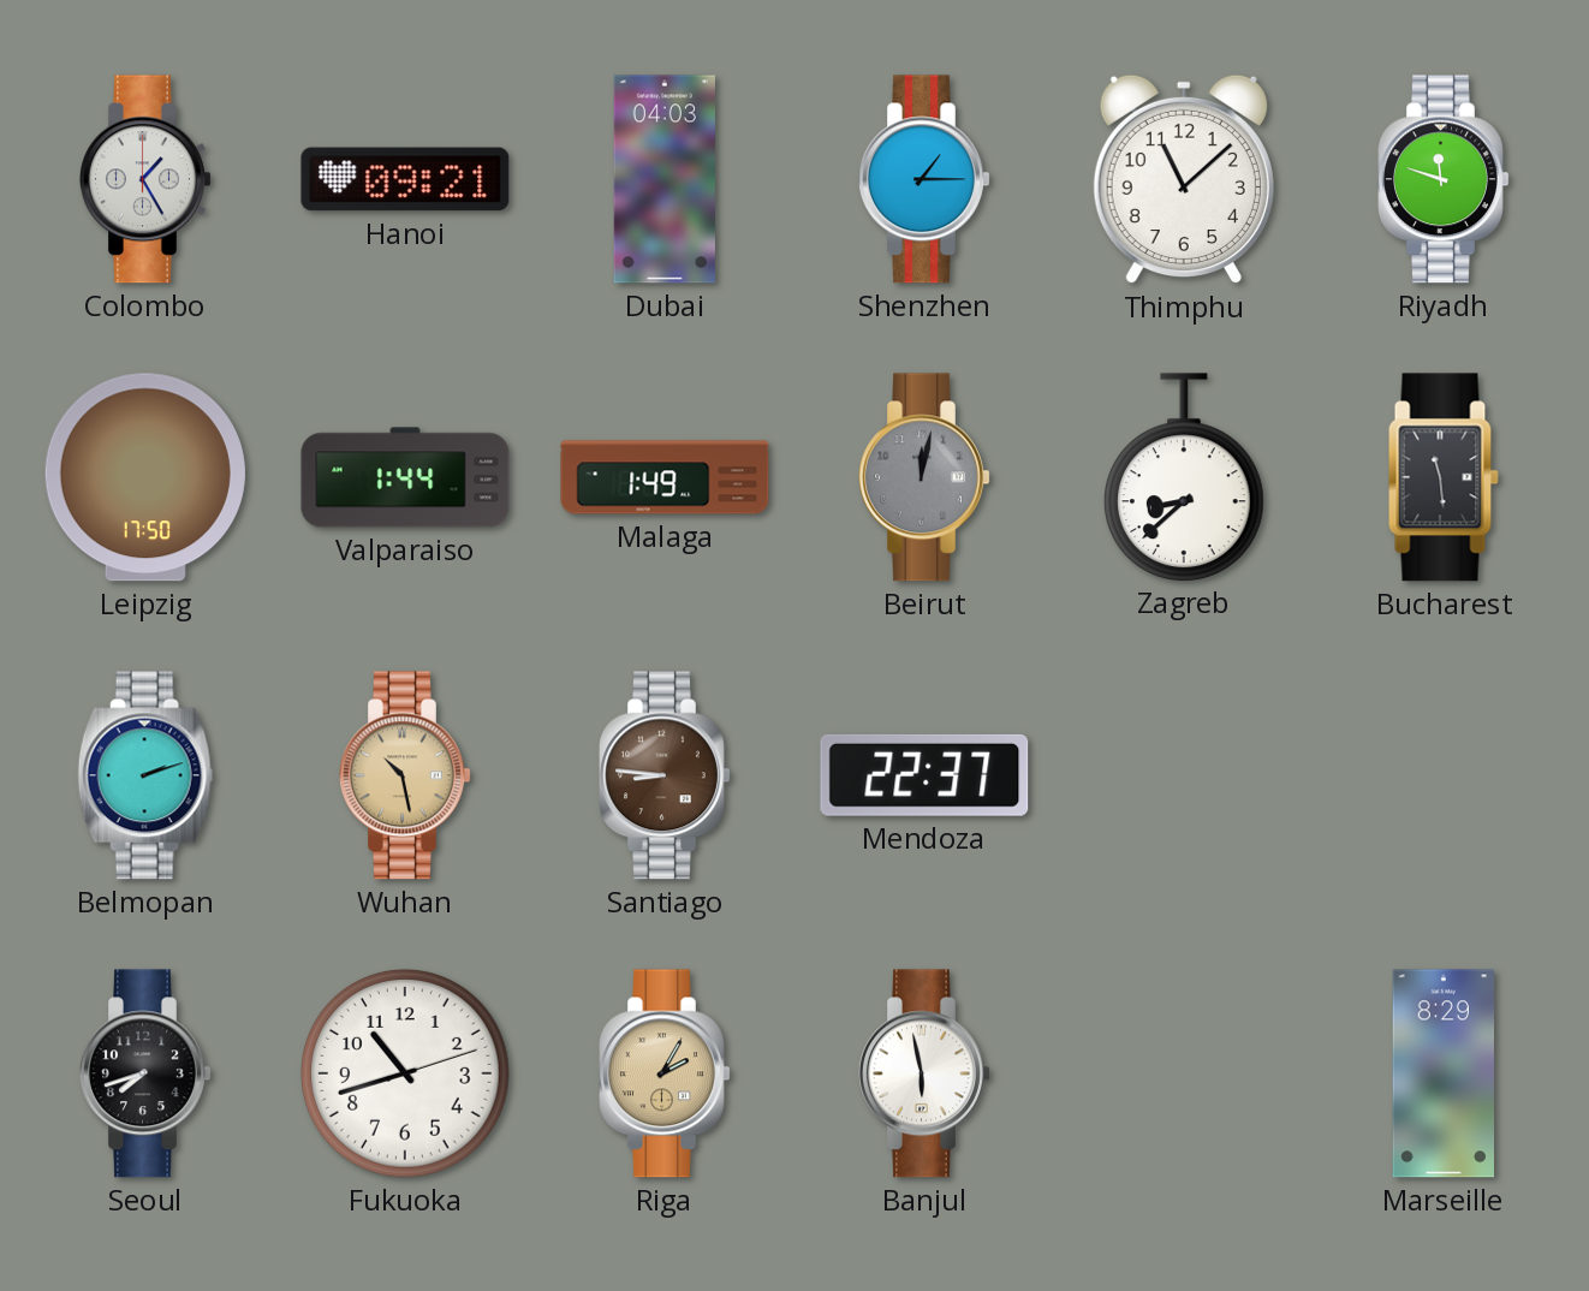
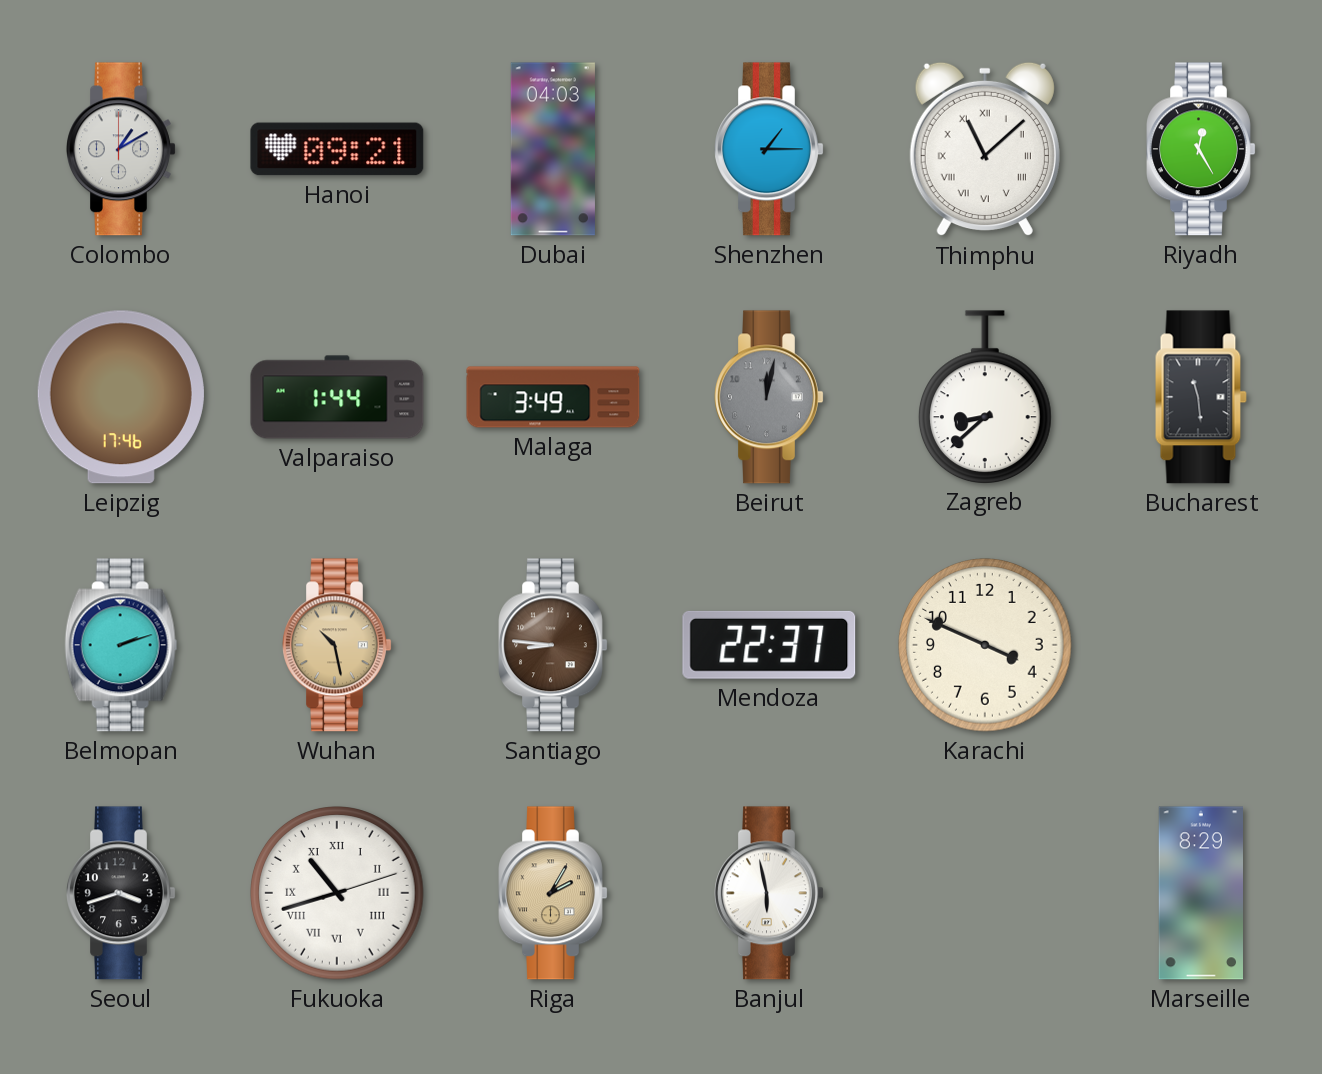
Colombo: 1:25 -> 1:10 (121, 149)
Thimphu numerals: Arabic -> Roman (985, 149)
Riyadh: 11:48 -> 12:25 (1201, 149)
Leipzig: 17:50 -> 17:46 (121, 397)
Malaga: 1:49 -> 3:49 (553, 397)
Karachi: none -> 3:49 (985, 645)
Seoul: 7:42 -> 3:42 (121, 893)
Fukuoka numerals: Arabic -> Roman (337, 893)
